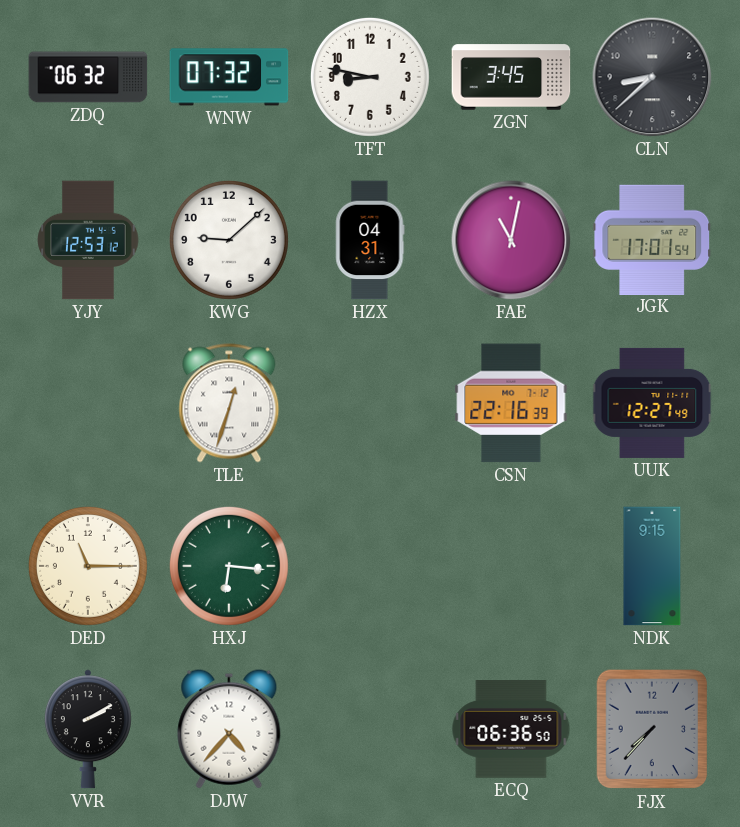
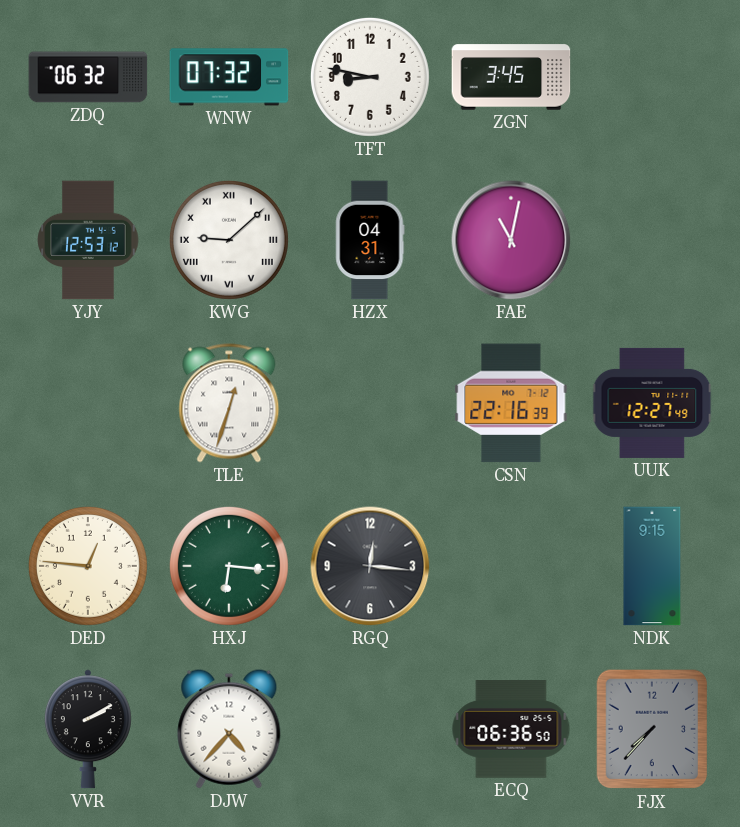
CLN: 8:38 -> none (652, 77)
KWG numerals: Arabic -> Roman (229, 240)
JGK: 17:01 -> none (652, 239)
DED: 11:15 -> 12:46 (88, 566)
RGQ: none -> 12:16 (370, 566)
